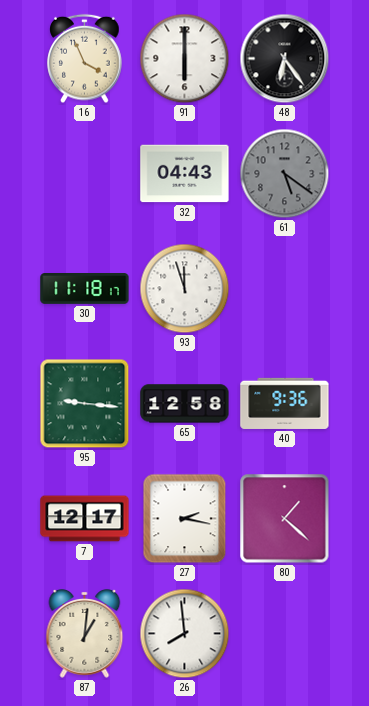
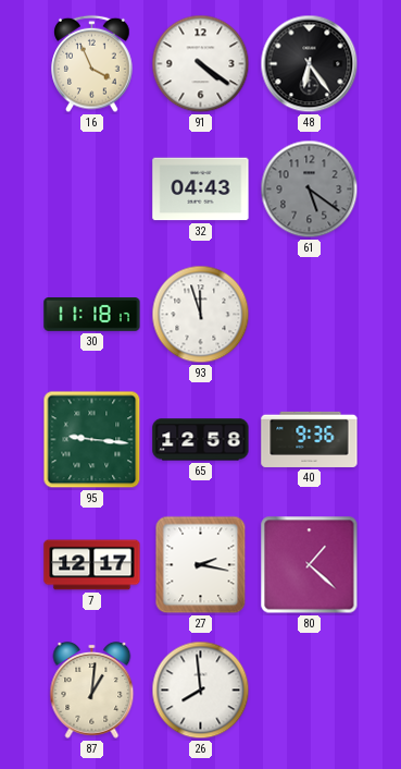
91: 6:00 -> 4:21 (201, 64)
